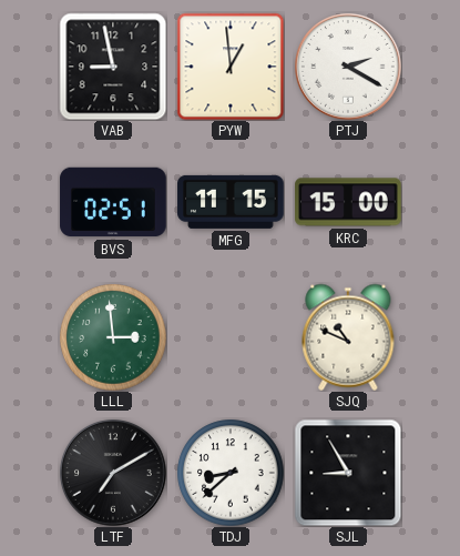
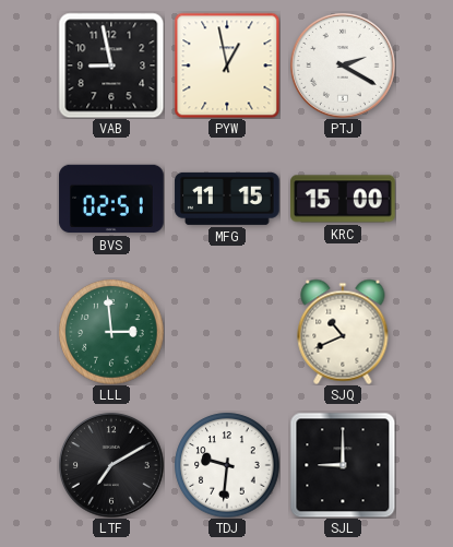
PYW: 12:59 -> 12:58 (227, 66)
SJQ: 10:49 -> 10:41 (343, 332)
TDJ: 8:38 -> 9:31 (227, 465)
SJL: 8:55 -> 9:00 (343, 465)
